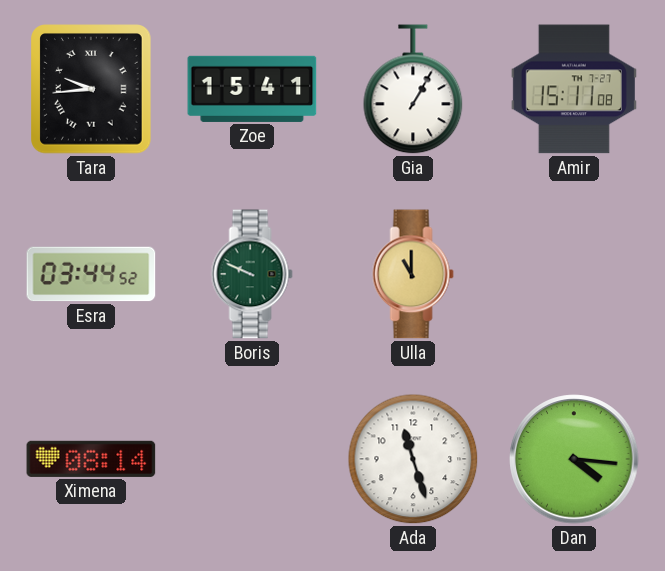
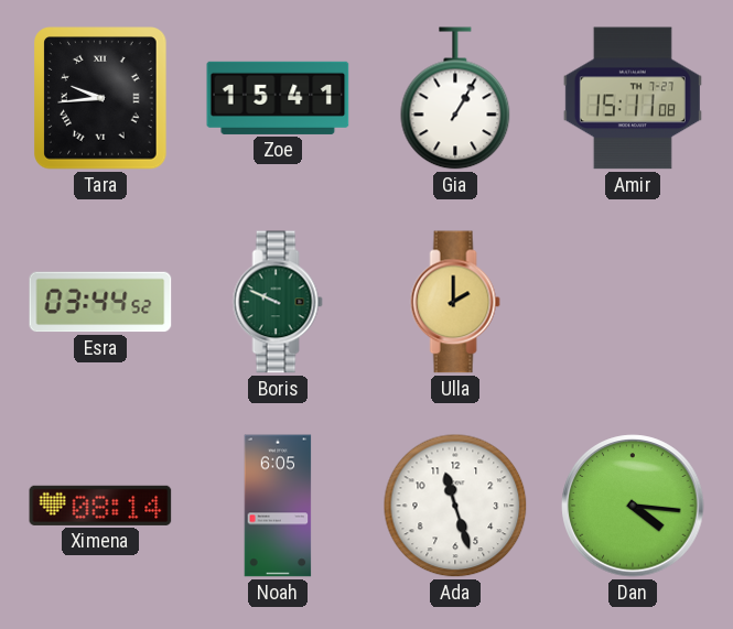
Ulla: 11:00 -> 2:00 (455, 302)
Noah: none -> 6:05 (278, 506)
